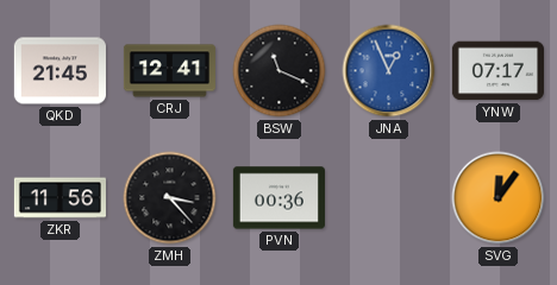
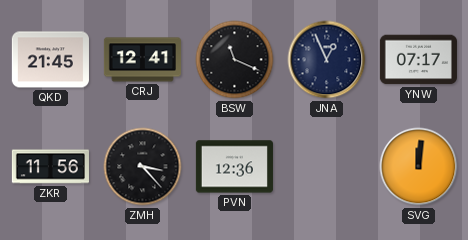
JNA dial: blue -> navy (327, 60)
PVN: 00:36 -> 12:36 (234, 167)
SVG: 12:06 -> 12:01 (419, 167)
